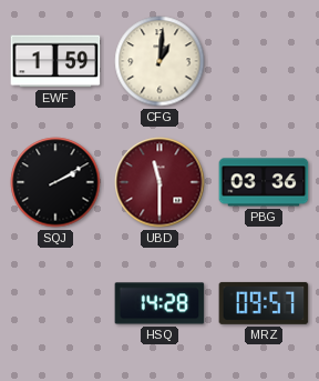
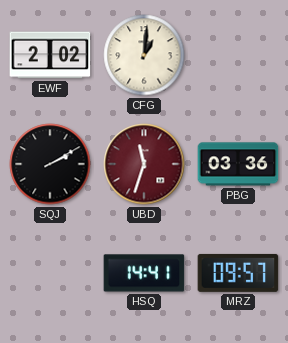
EWF: 1:59 -> 2:02 (50, 55)
UBD: 11:30 -> 11:33 (144, 164)
HSQ: 14:28 -> 14:41 (144, 273)
